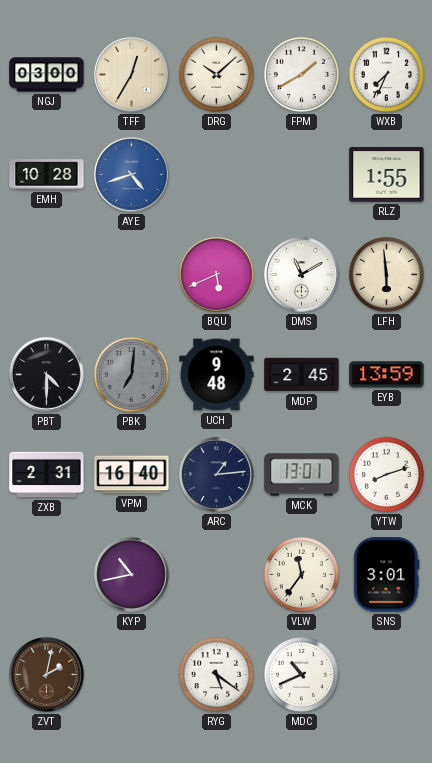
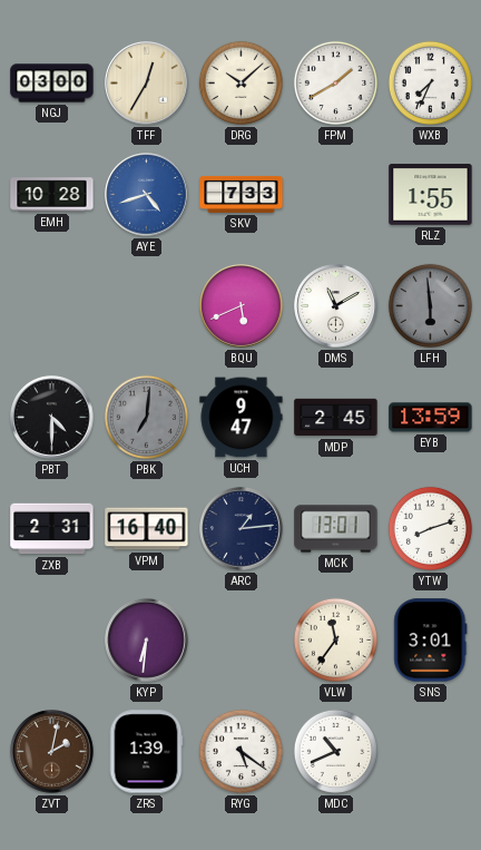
SKV: none -> 7:33 (242, 194)
LFH dial: cream -> grey (430, 305)
UCH: 9:48 -> 9:47 (242, 418)
KYP: 10:43 -> 6:31 (147, 641)
ZRS: none -> 1:39 (146, 752)
